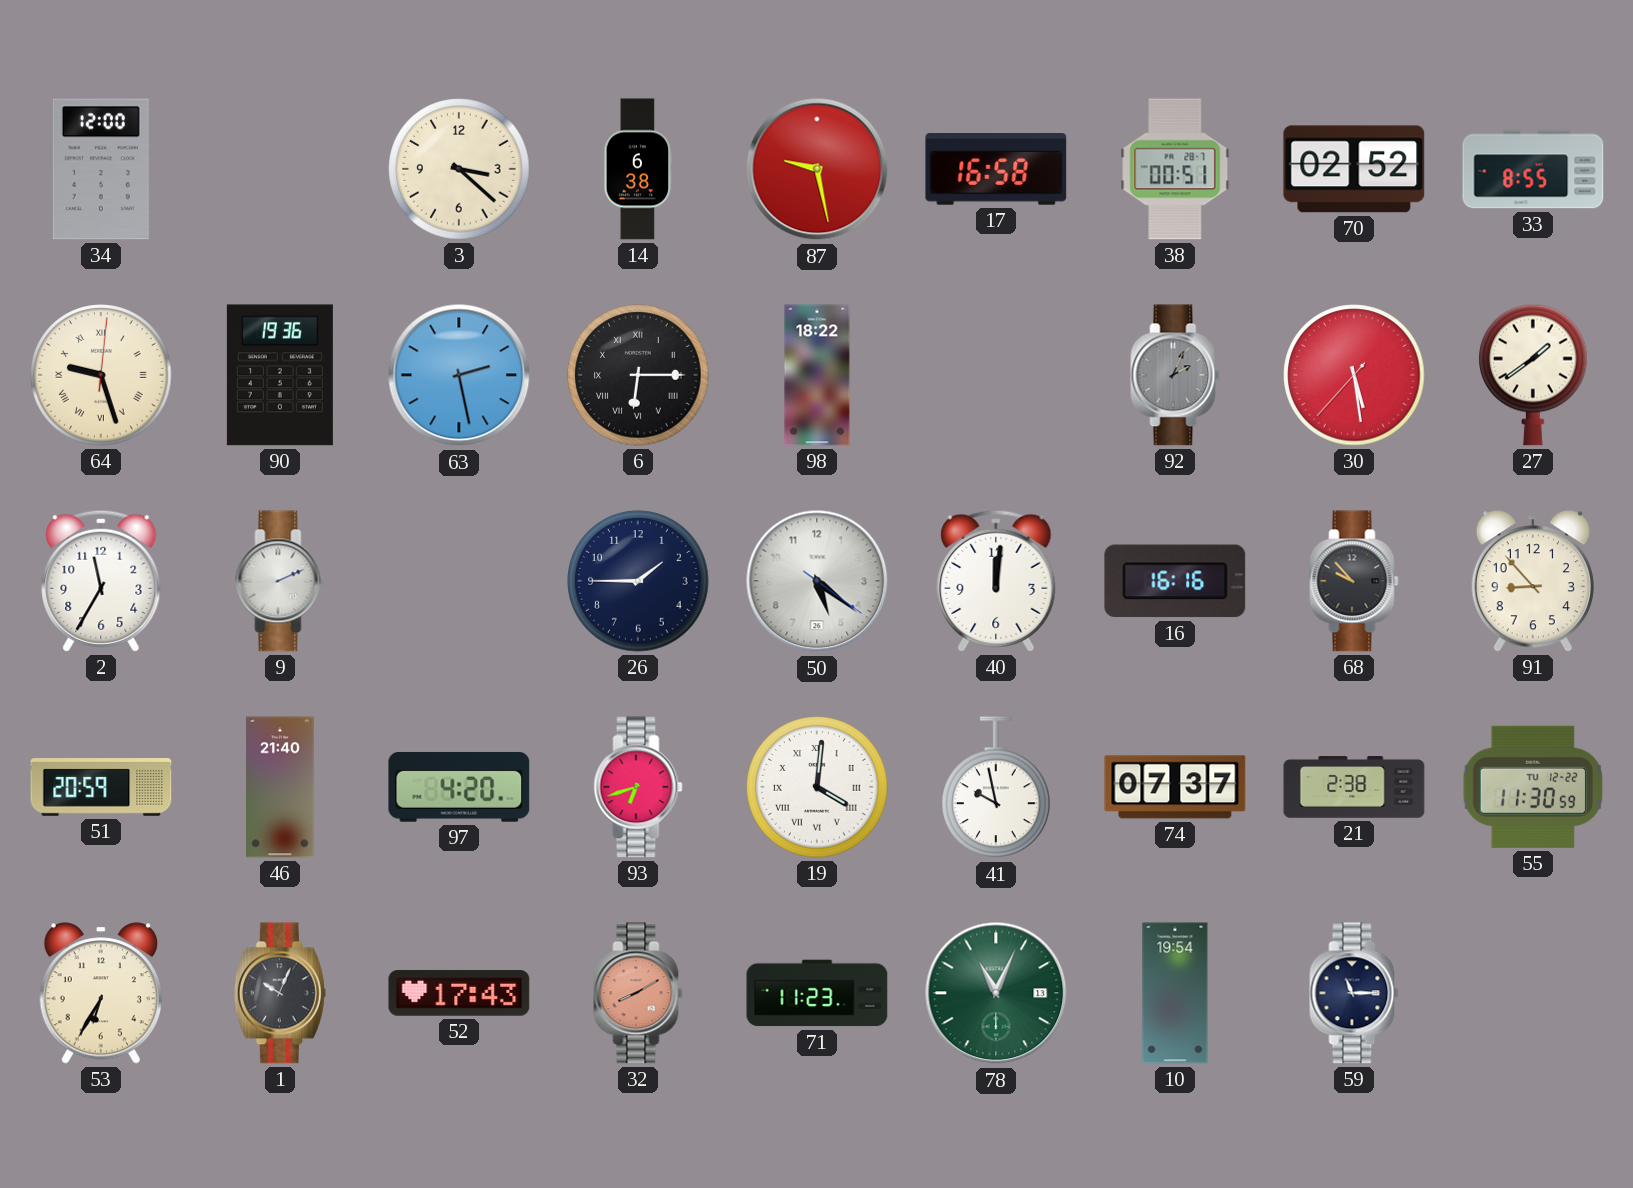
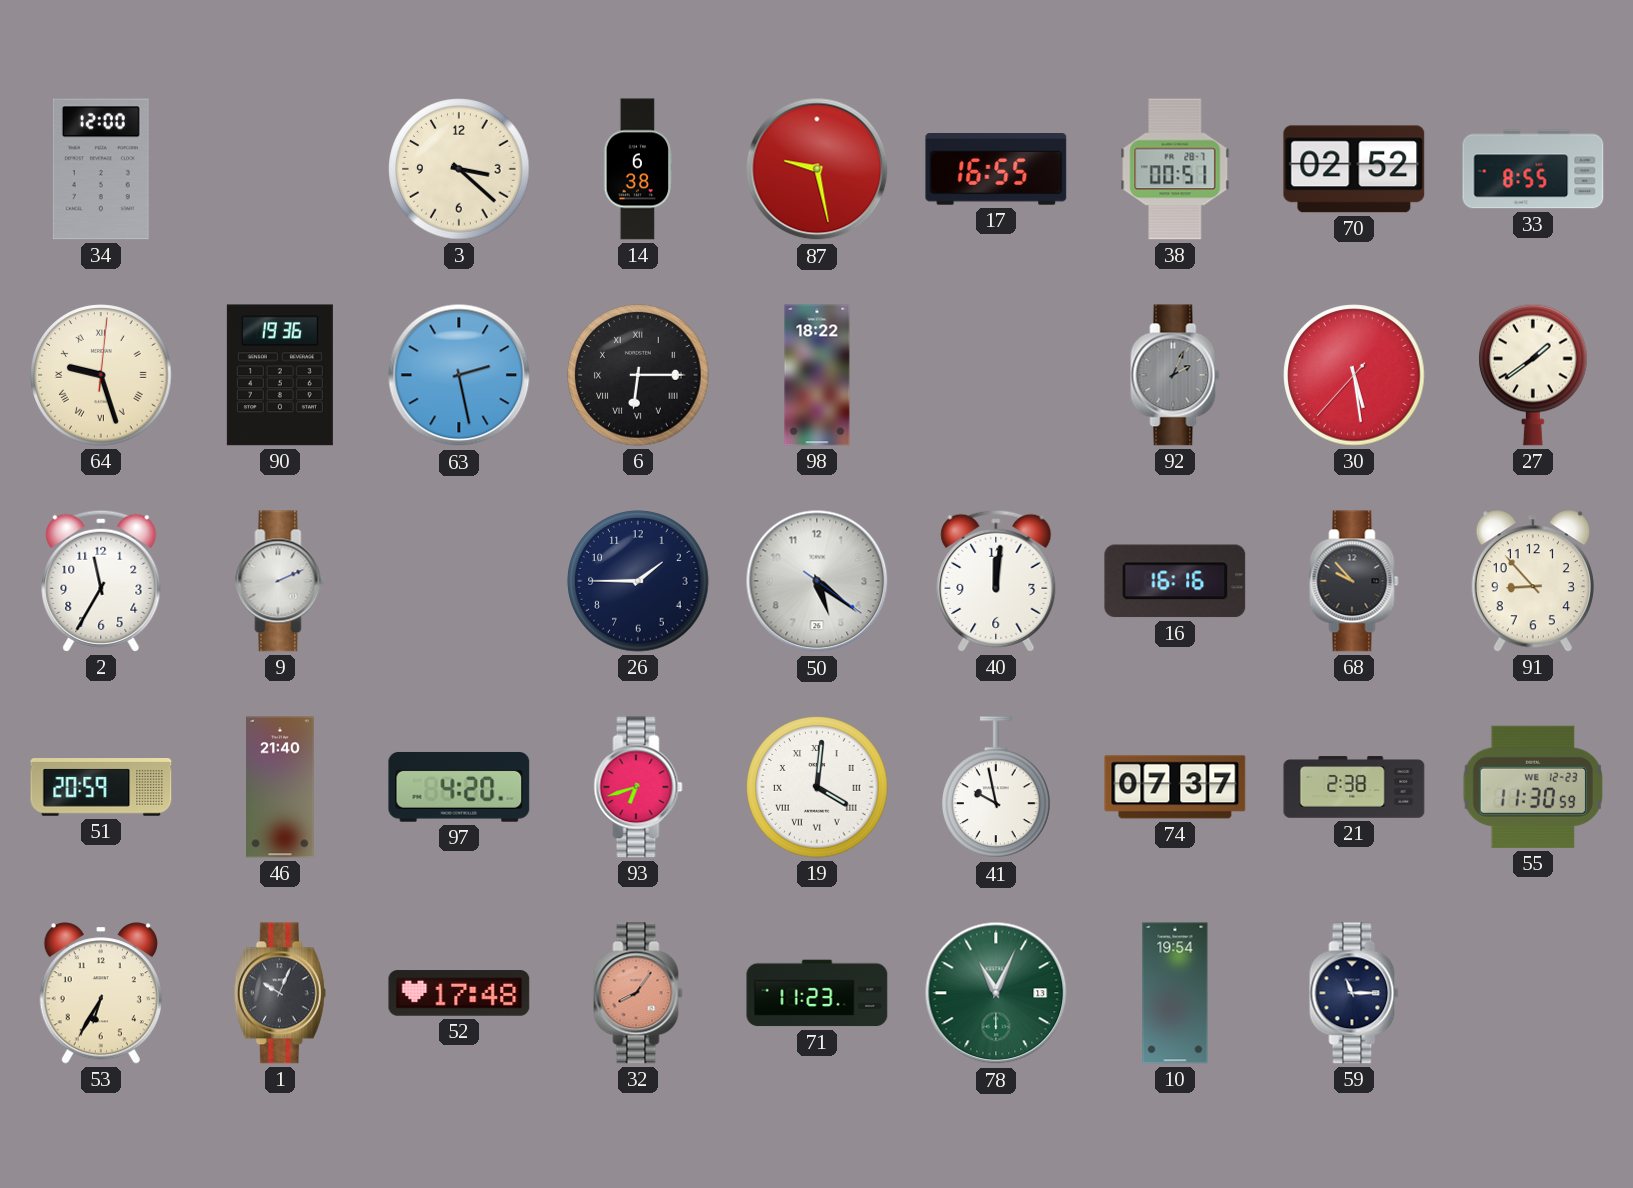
17: 16:58 -> 16:55 (996, 170)
55 date: TU 12-22 -> WE 12-23 (1532, 787)
52: 17:43 -> 17:48 (459, 993)
32: 8:10 -> 8:06 (638, 993)
